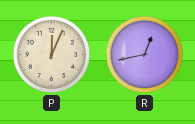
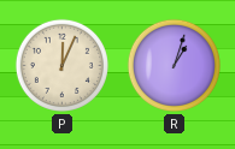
R: 12:43 -> 1:03 (174, 65)
